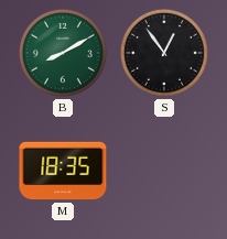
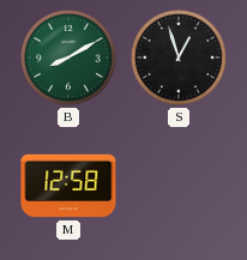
S: 12:54 -> 12:57 (179, 58)
M: 18:35 -> 12:58 (68, 186)
